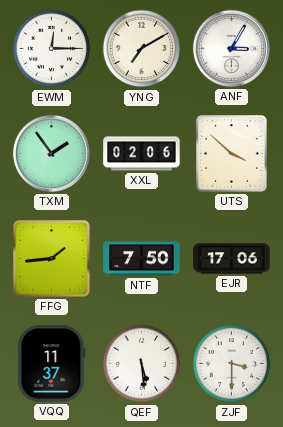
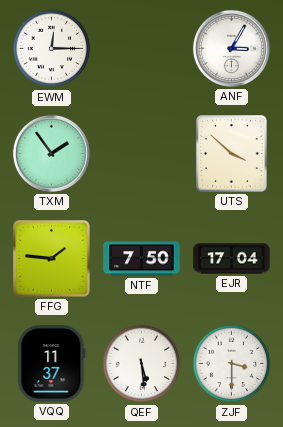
YNG: 7:10 -> none (142, 49)
XXL: 02:06 -> none (142, 154)
FFG: 1:44 -> 1:46 (52, 259)
EJR: 17:06 -> 17:04 (232, 259)
